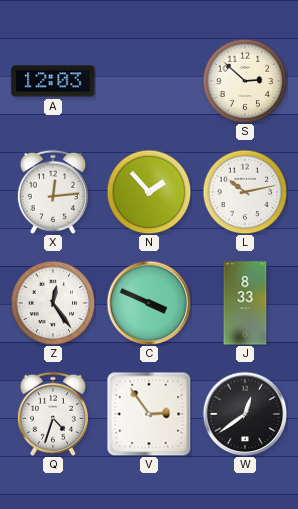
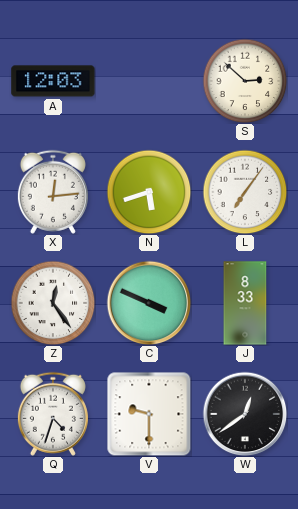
N: 1:53 -> 5:42 (149, 192)
L: 10:13 -> 7:06 (245, 192)
V: 2:54 -> 9:30 (149, 414)
